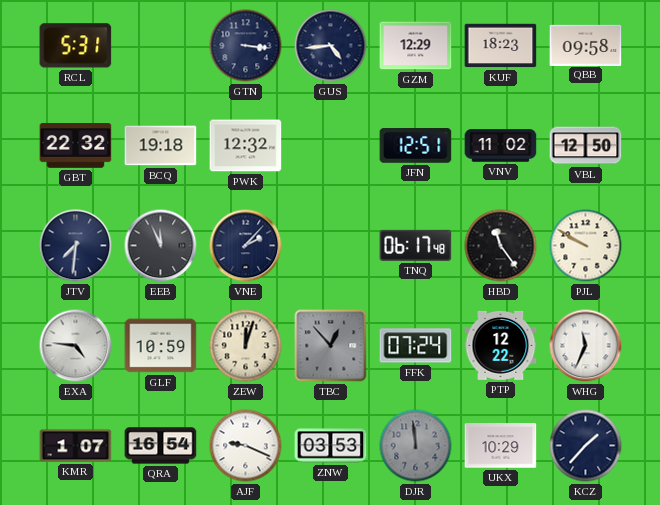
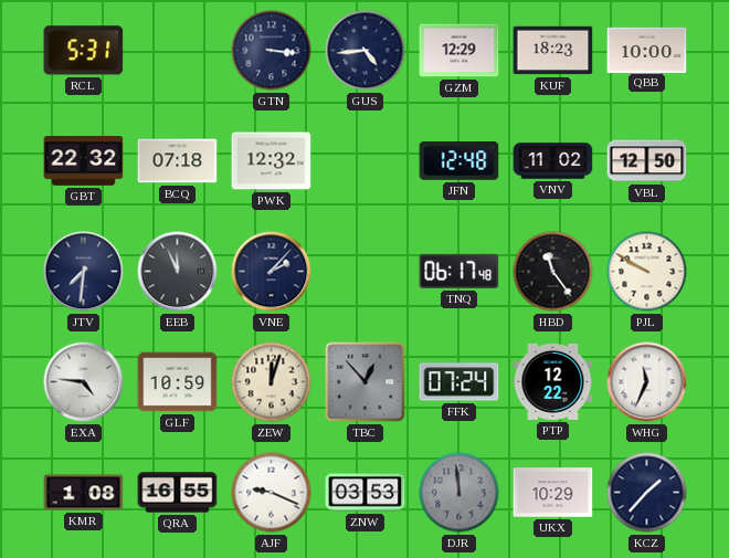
QBB: 09:58 -> 10:00 (647, 50)
BCQ: 19:18 -> 07:18 (178, 161)
JFN: 12:51 -> 12:48 (459, 161)
KMR: 1:07 -> 1:08 (84, 493)
QRA: 16:54 -> 16:55 (178, 493)
